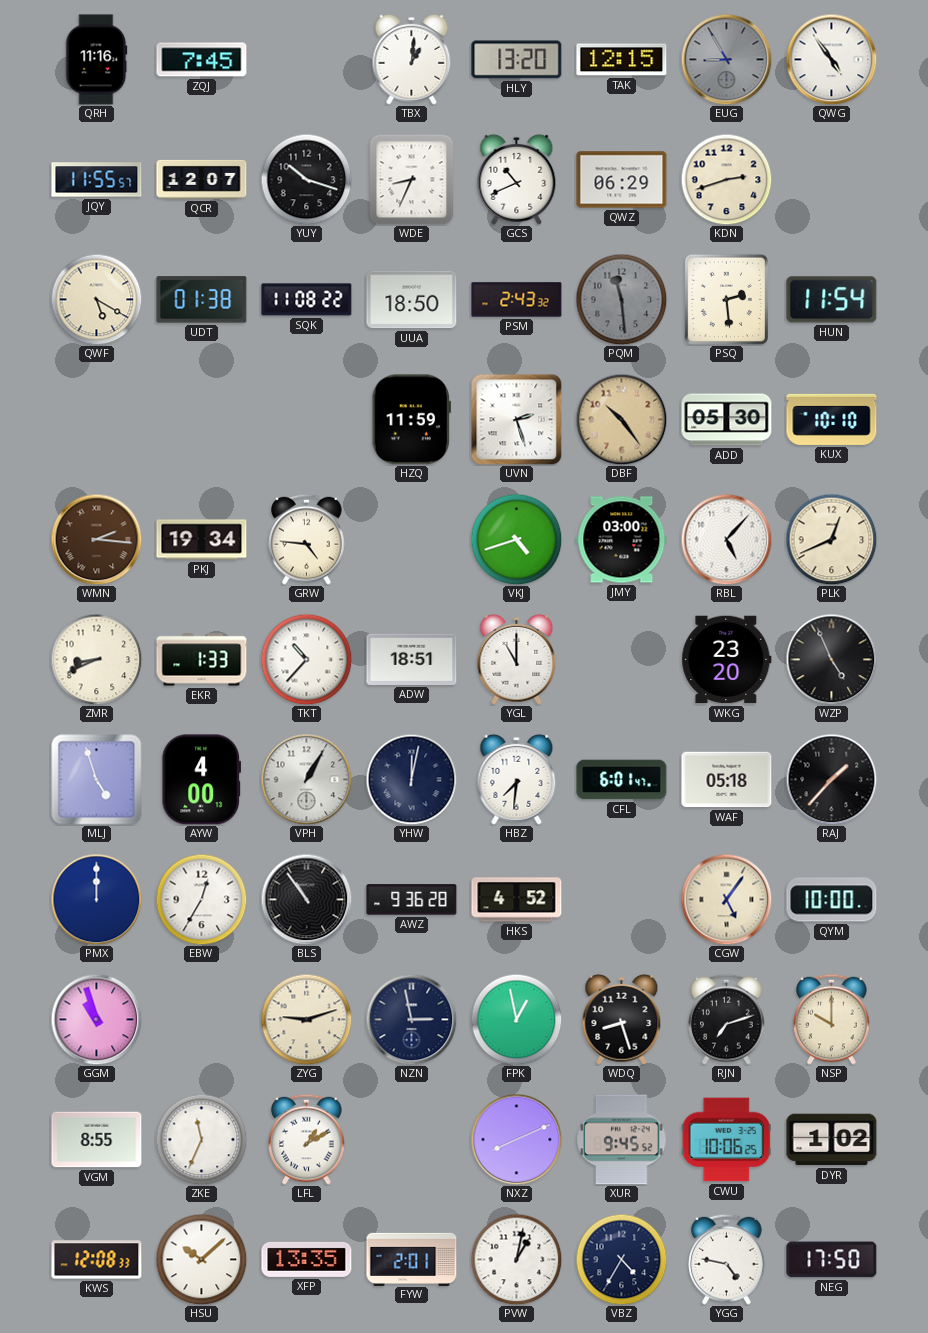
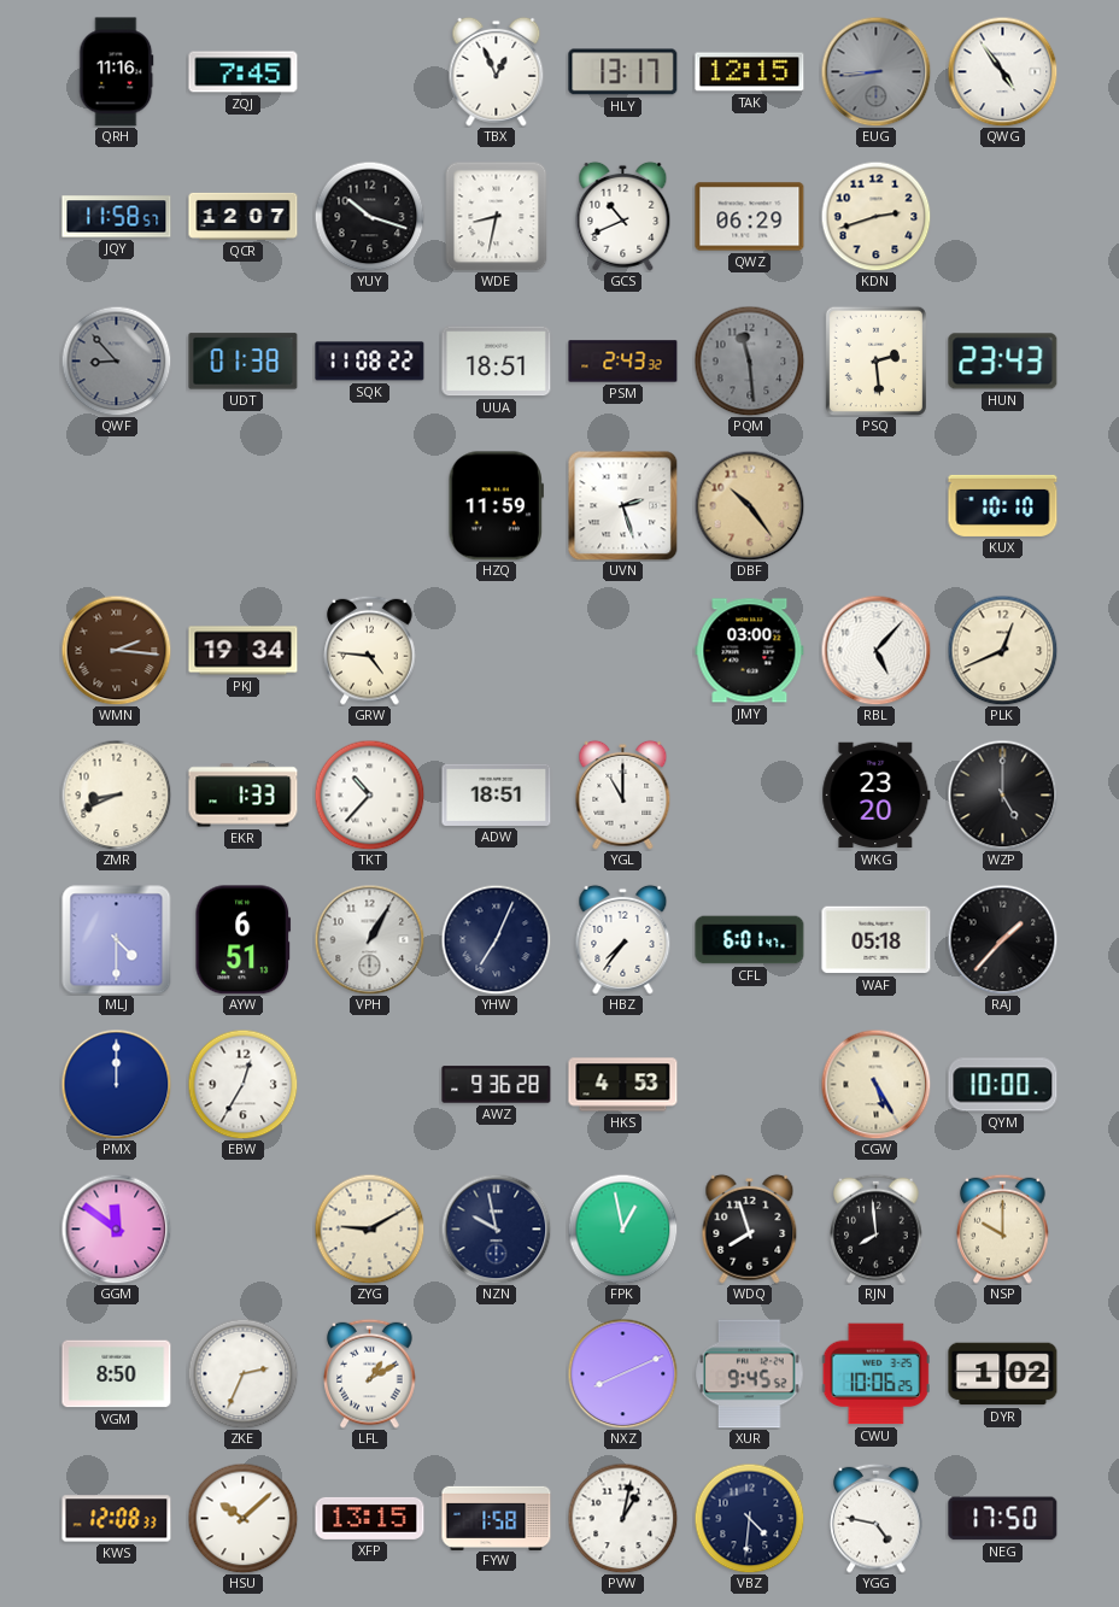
TBX: 1:01 -> 12:56 (497, 71)
HLY: 13:20 -> 13:17 (623, 72)
EUG: 8:55 -> 8:44 (875, 71)
JQY: 11:55 -> 11:58 (117, 217)
WDE: 8:34 -> 8:32 (497, 216)
QWF: 5:20 -> 8:53 (116, 360)
QWF dial: cream -> grey (116, 360)
UUA: 18:50 -> 18:51 (497, 362)
HUN: 11:54 -> 23:43 (1003, 362)
ADD: 05:30 -> none (727, 420)
VKJ: 4:42 -> none (516, 539)
WZP: 4:56 -> 5:00 (1002, 794)
MLJ: 4:57 -> 4:30 (117, 940)
AYW: 4:00 -> 6:51 (244, 940)
YHW: 12:02 -> 7:04 (496, 939)
HBZ: 7:31 -> 7:36 (623, 939)
BLS: 10:54 -> none (306, 899)
HKS: 4:52 -> 4:53 (623, 1085)
CGW: 5:06 -> 5:25 (875, 1084)
GGM: 10:57 -> 11:51 (116, 1228)
ZYG: 9:12 -> 9:10 (369, 1228)
NZN: 2:58 -> 9:58 (496, 1228)
WDQ: 8:27 -> 7:57 (750, 1228)
RJN: 7:12 -> 7:59 (877, 1228)
VGM: 8:55 -> 8:50 (117, 1374)
ZKE: 11:34 -> 2:34 (242, 1373)
XFP: 13:35 -> 13:15 (370, 1518)
FYW: 2:01 -> 1:58 (497, 1518)
VBZ: 4:35 -> 4:31 (749, 1518)
